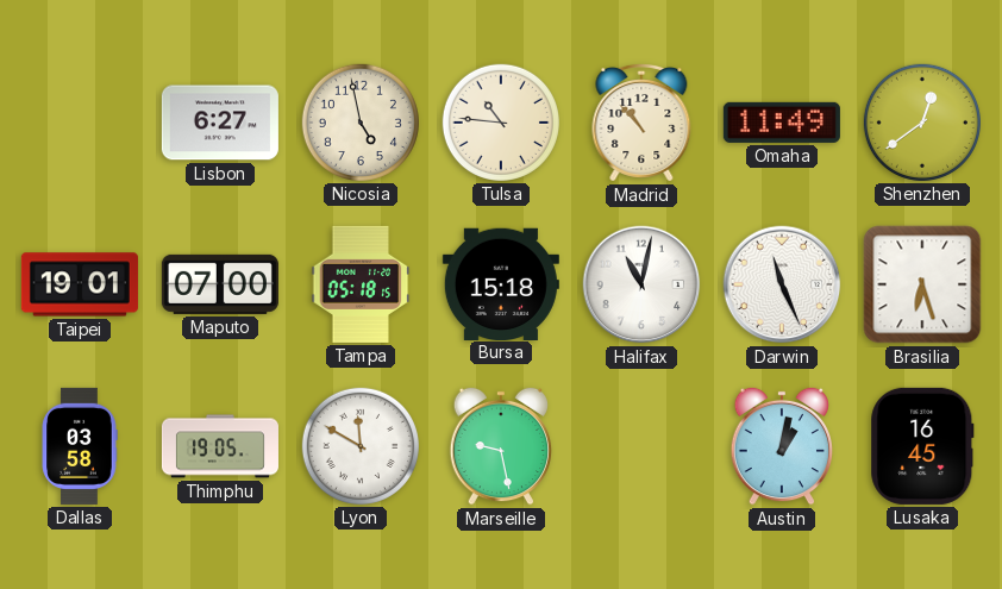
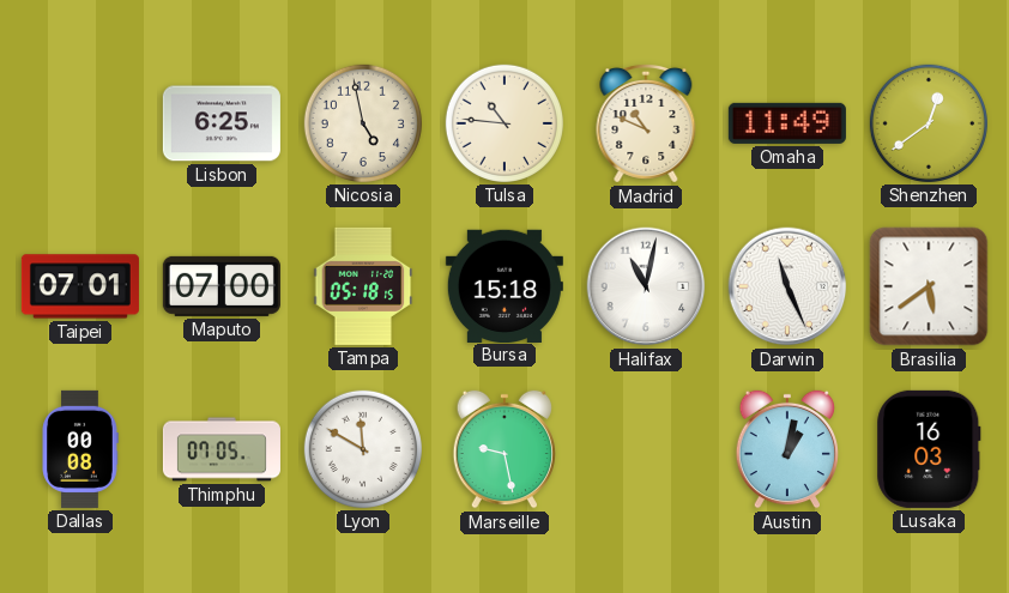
Lisbon: 6:27 -> 6:25 (222, 123)
Madrid: 10:53 -> 10:49 (646, 123)
Taipei: 19:01 -> 07:01 (80, 286)
Brasilia: 6:27 -> 5:39 (929, 286)
Dallas: 03:58 -> 00:08 (80, 449)
Thimphu: 19:05 -> 07:05 (222, 449)
Lusaka: 16:45 -> 16:03 (929, 449)
